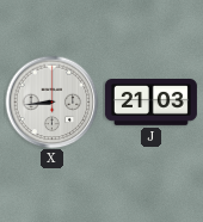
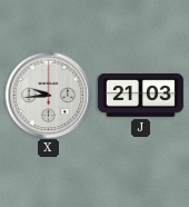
X: 8:44 -> 9:44 (48, 95)
